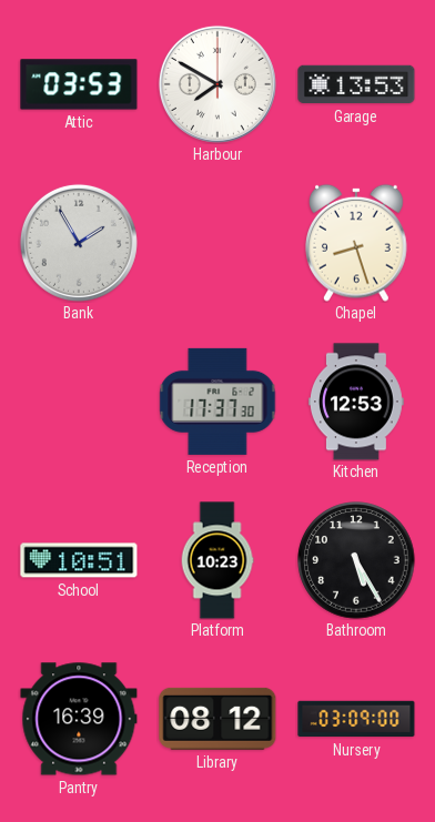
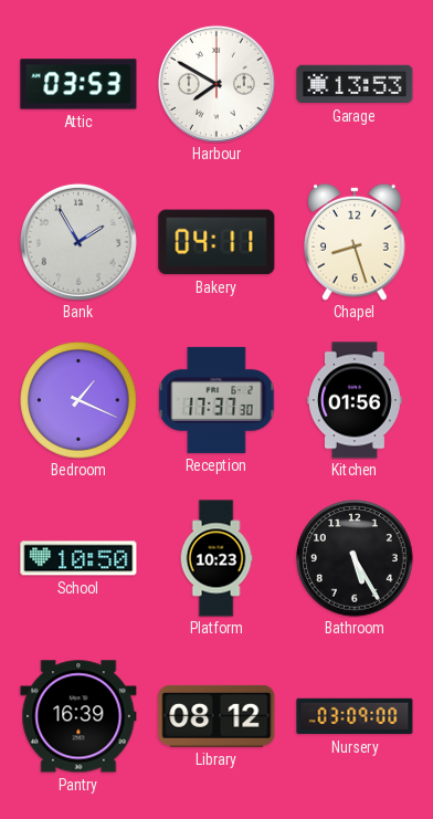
Bakery: none -> 04:11 (216, 242)
Bedroom: none -> 1:19 (78, 400)
Kitchen: 12:53 -> 01:56 (355, 400)
School: 10:51 -> 10:50 (78, 558)
